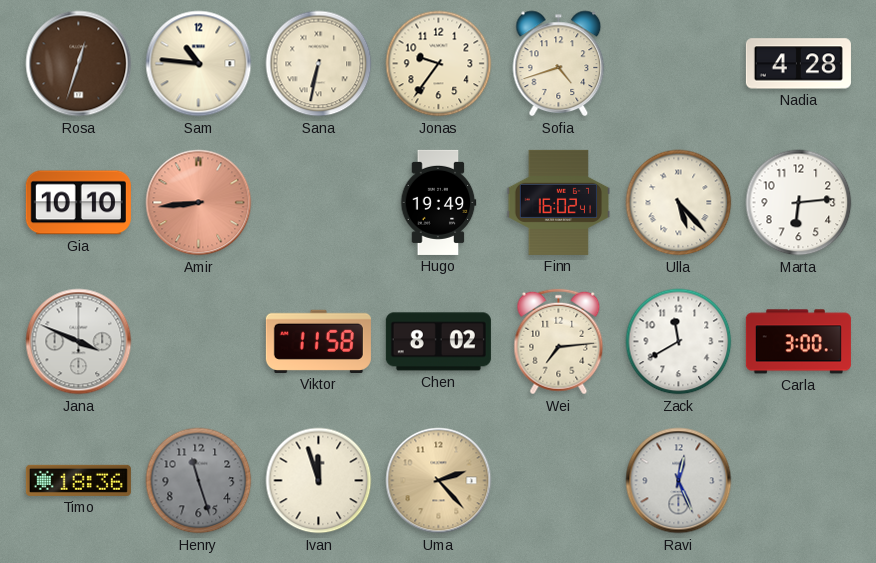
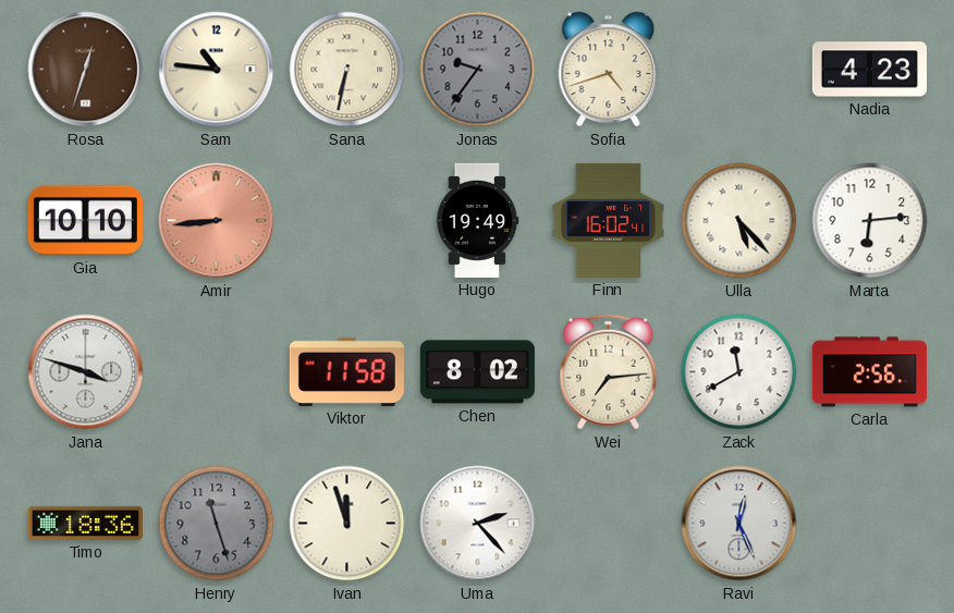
Jonas dial: cream -> grey (478, 70)
Nadia: 4:28 -> 4:23 (869, 70)
Jana: 3:49 -> 3:48 (86, 372)
Carla: 3:00 -> 2:56 (869, 372)
Uma dial: champagne -> white (478, 524)
